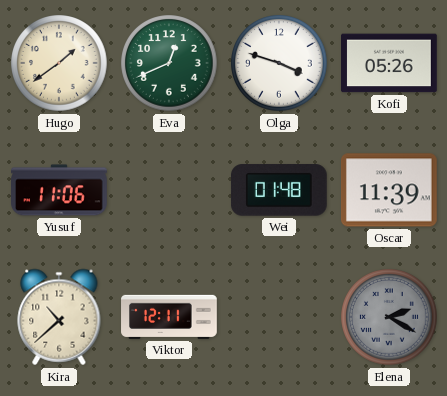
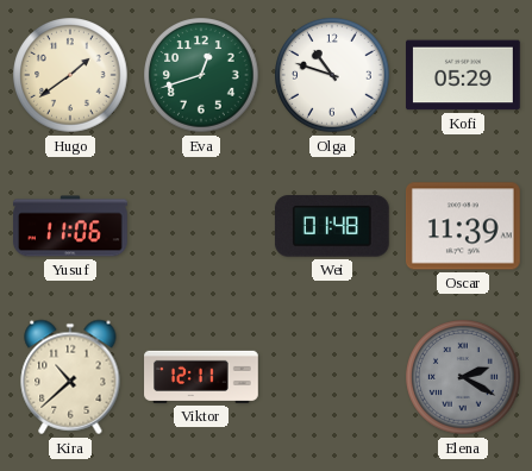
Eva: 12:41 -> 12:42 (201, 75)
Olga: 3:48 -> 10:48 (332, 75)
Kofi: 05:26 -> 05:29 (464, 75)
